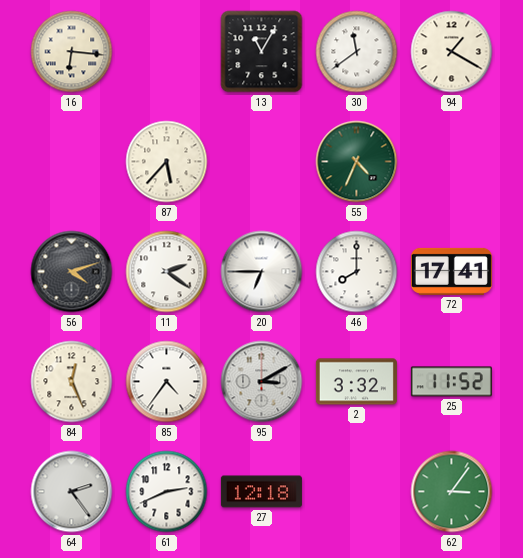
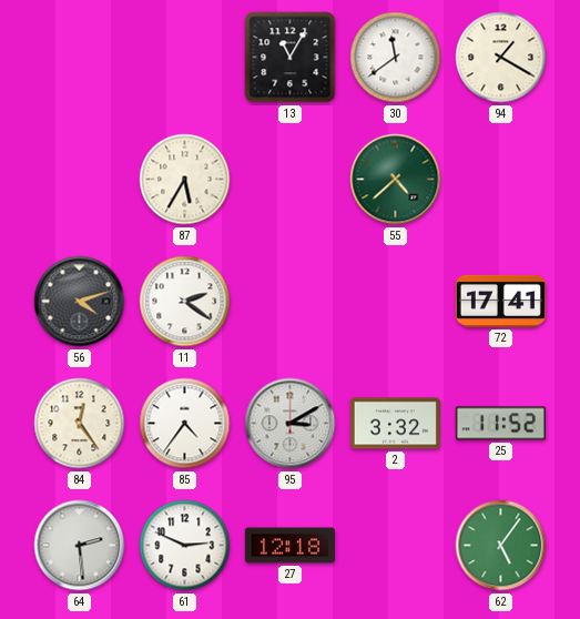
16: 6:16 -> none (72, 52)
87: 5:37 -> 5:35 (185, 180)
55: 4:34 -> 4:38 (396, 180)
20: 6:45 -> none (262, 272)
46: 8:00 -> none (357, 272)
84: 12:26 -> 12:24 (80, 424)
64: 2:24 -> 2:29 (80, 546)
61: 2:41 -> 2:49 (185, 546)
62: 3:06 -> 5:06 (501, 546)
